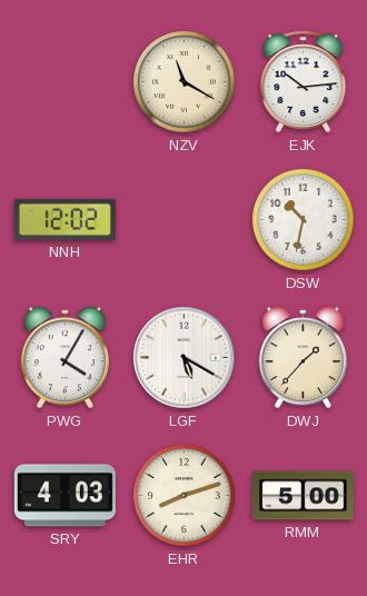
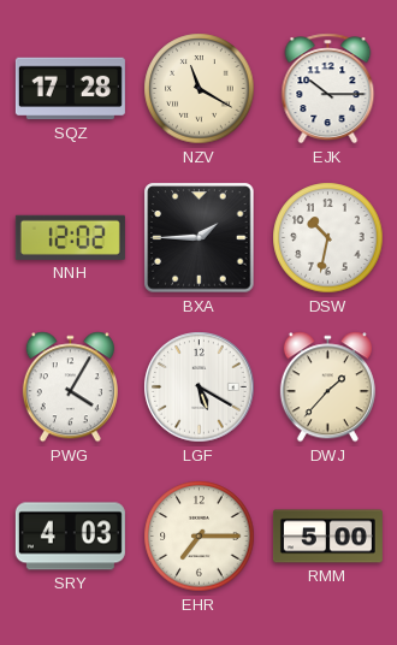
SQZ: none -> 17:28 (70, 89)
EJK: 10:14 -> 10:15 (328, 89)
BXA: none -> 1:45 (200, 238)
EHR: 8:12 -> 7:15 (200, 537)
